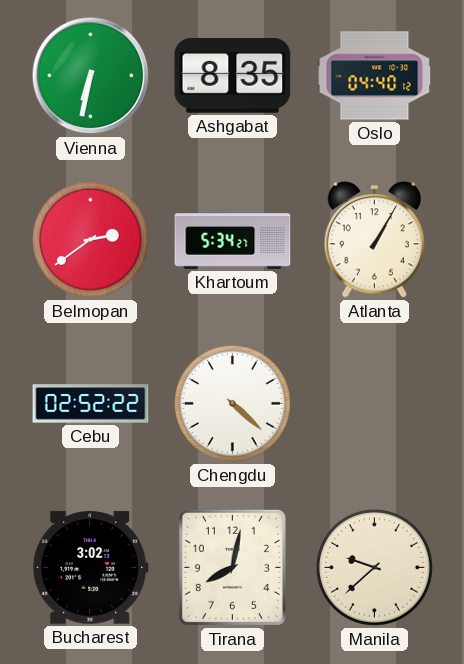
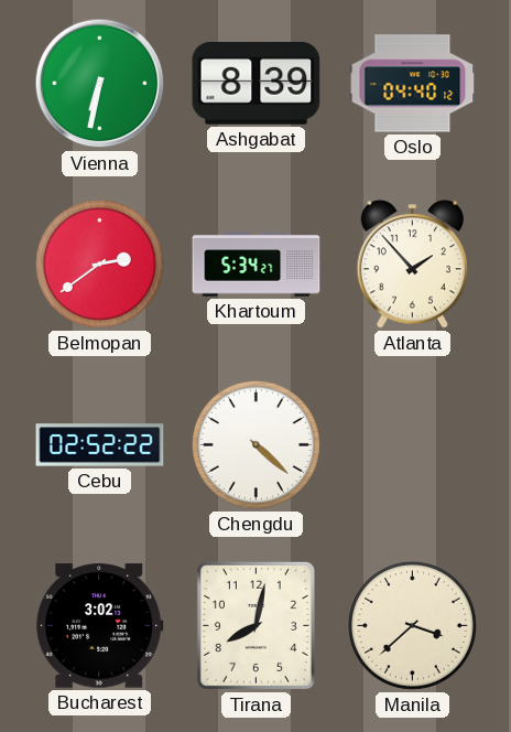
Ashgabat: 8:35 -> 8:39 (257, 84)
Atlanta: 1:05 -> 1:53 (413, 265)
Manila: 9:38 -> 3:38 (412, 625)
